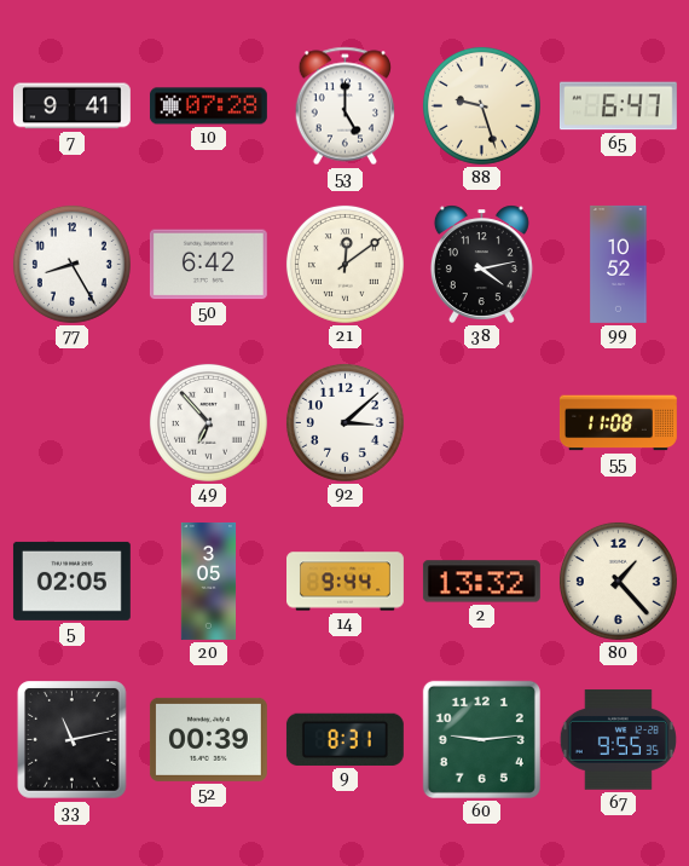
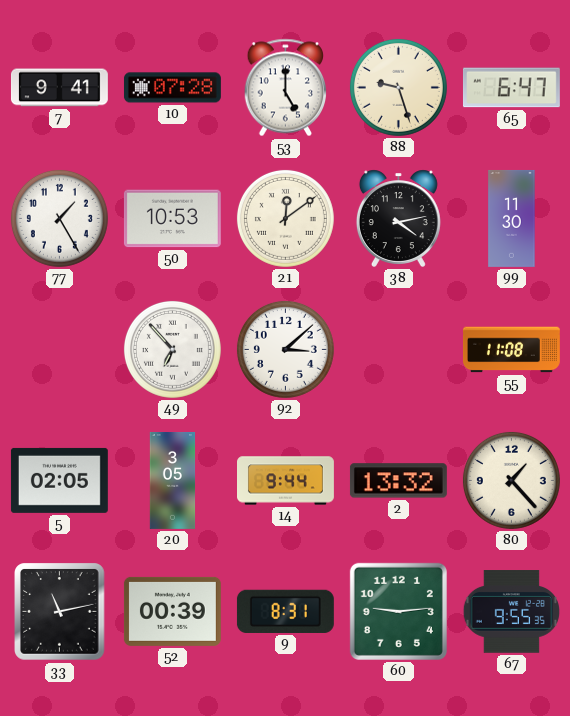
77: 8:25 -> 1:25 (59, 218)
50: 6:42 -> 10:53 (172, 219)
99: 10:52 -> 11:30 (512, 219)
